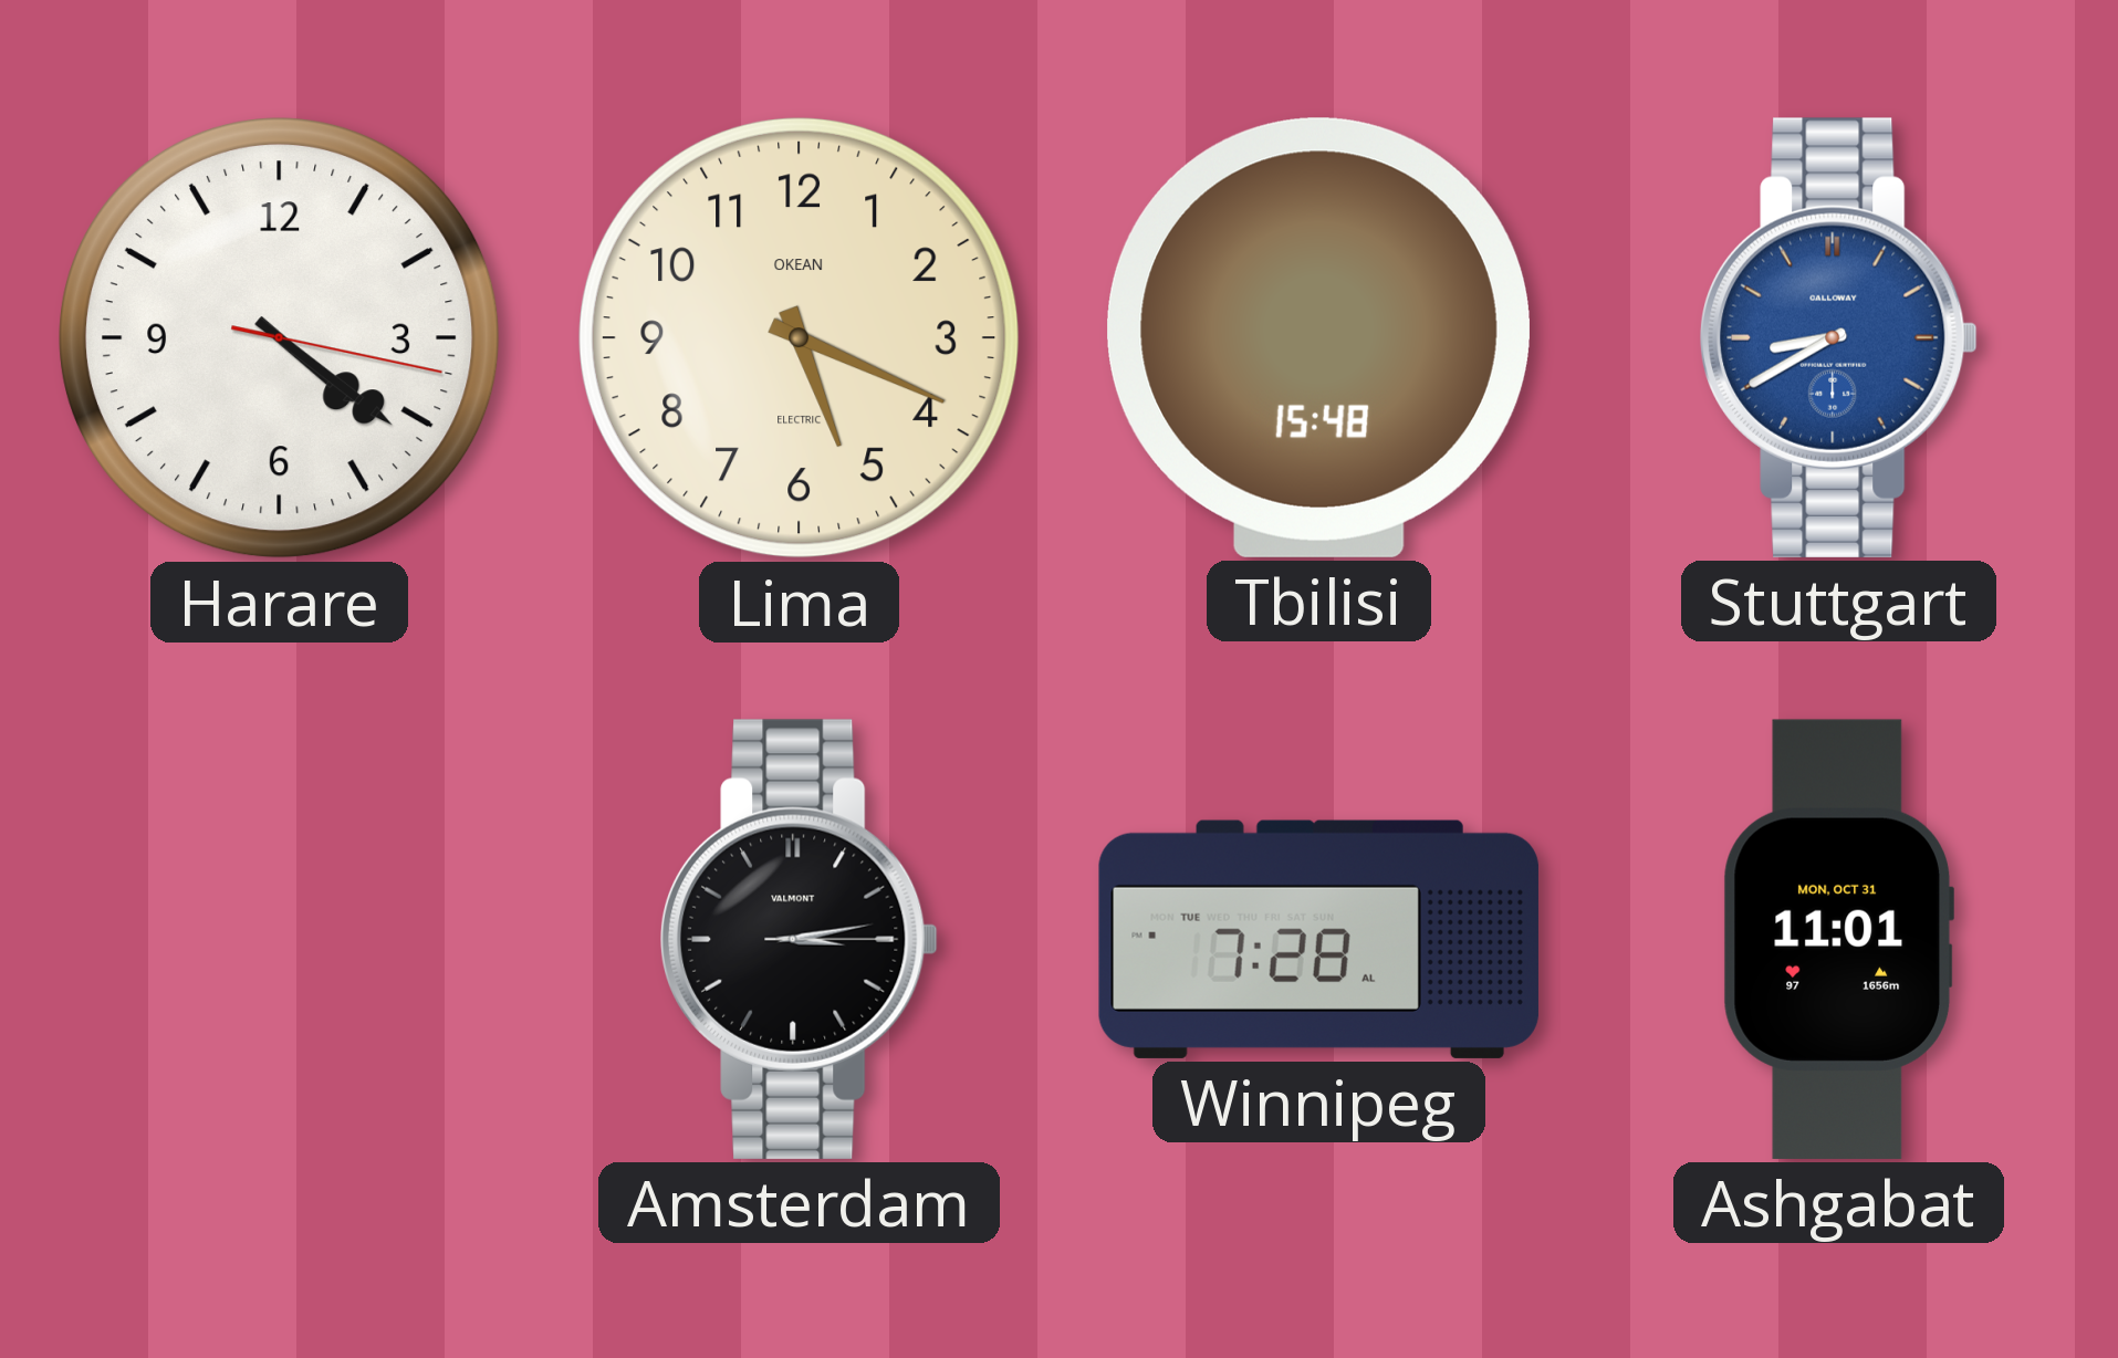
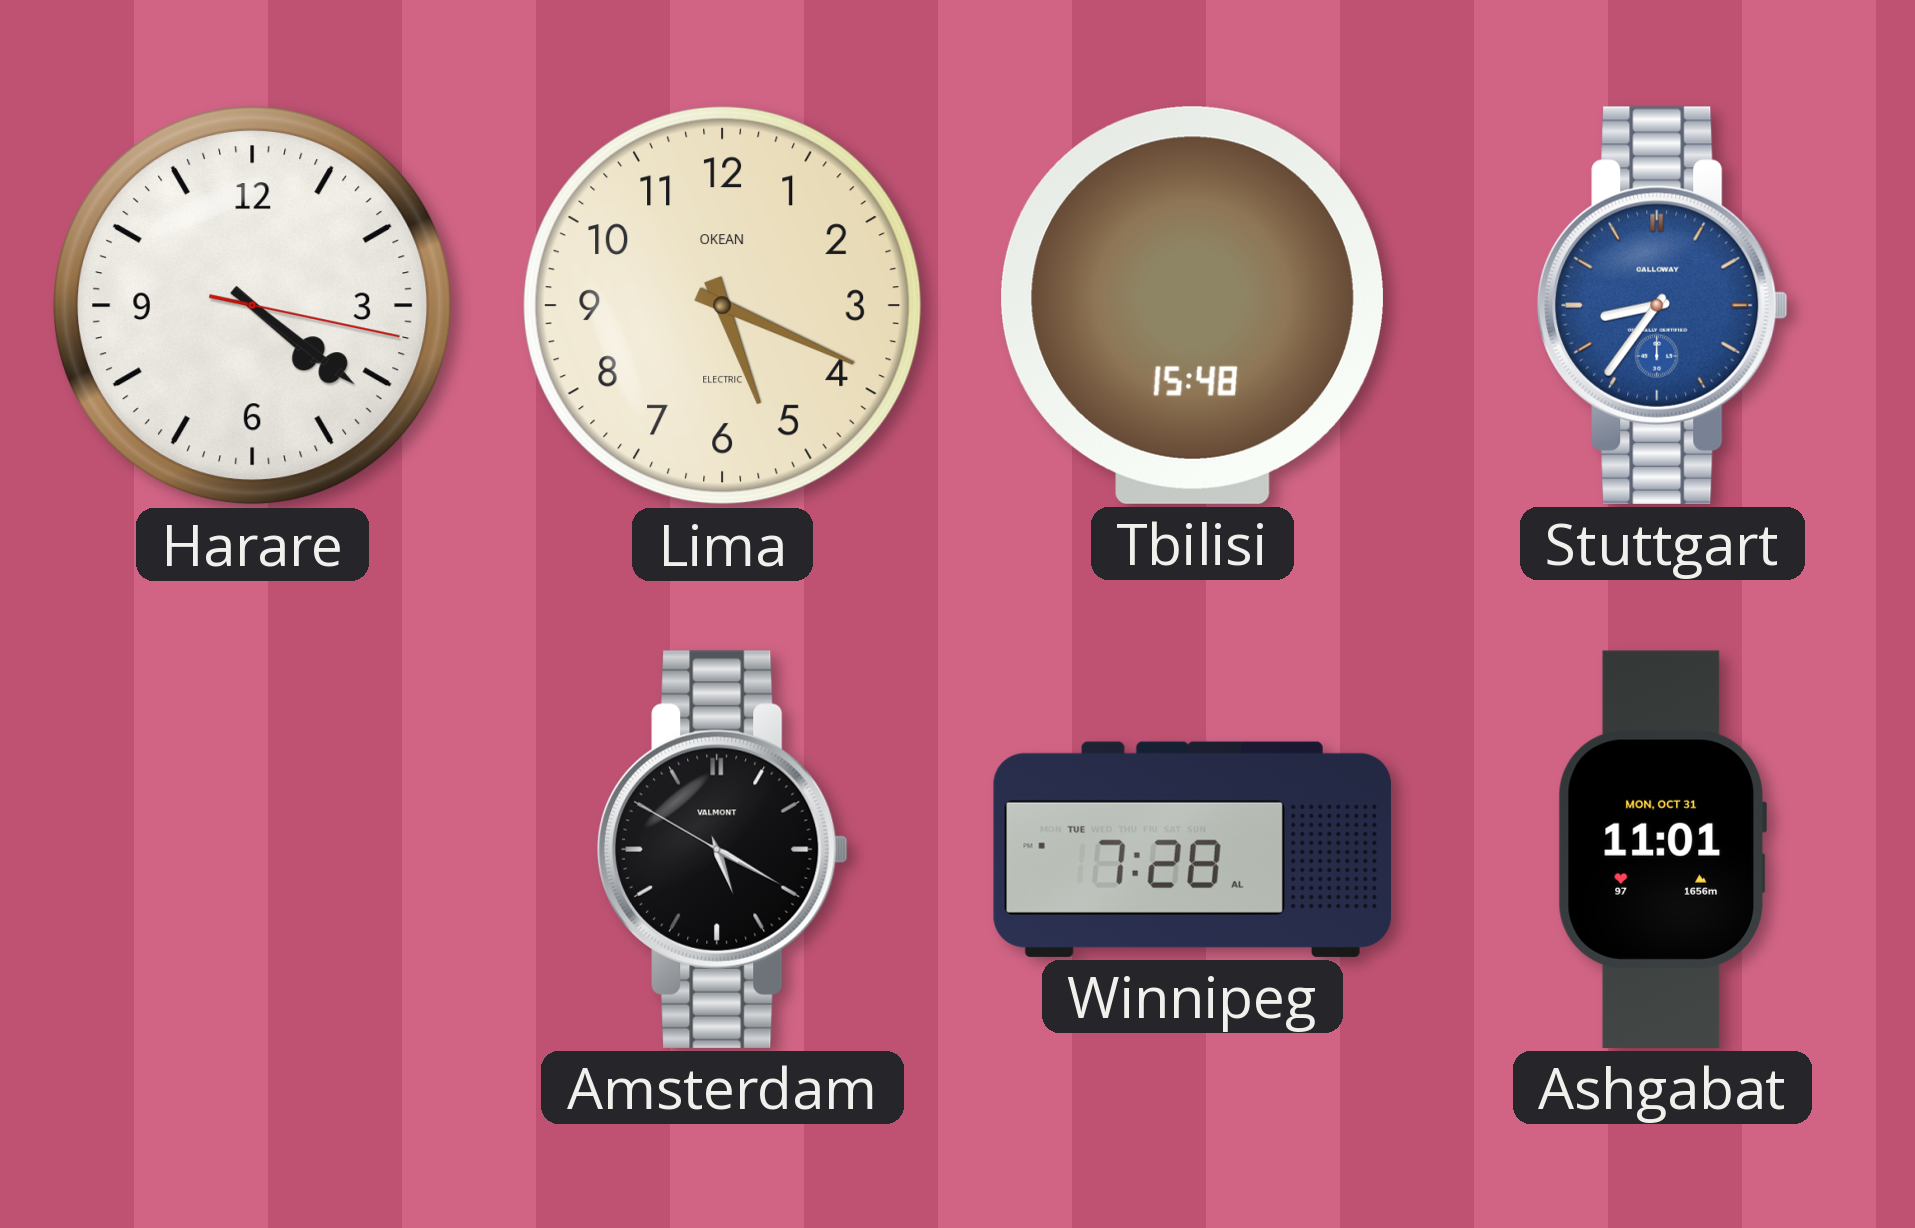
Stuttgart: 8:40 -> 8:36 (1663, 305)
Amsterdam: 3:13 -> 5:19 (723, 849)
